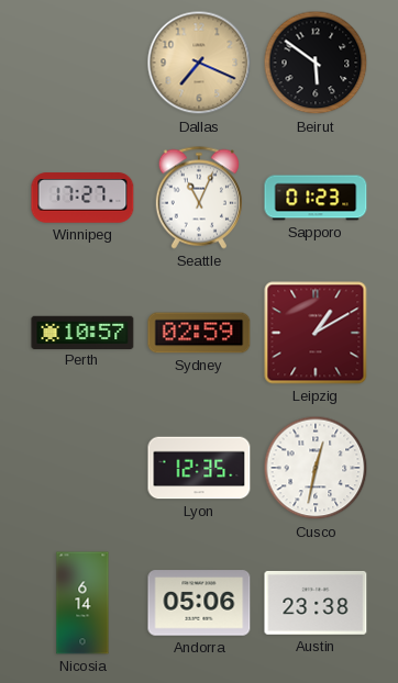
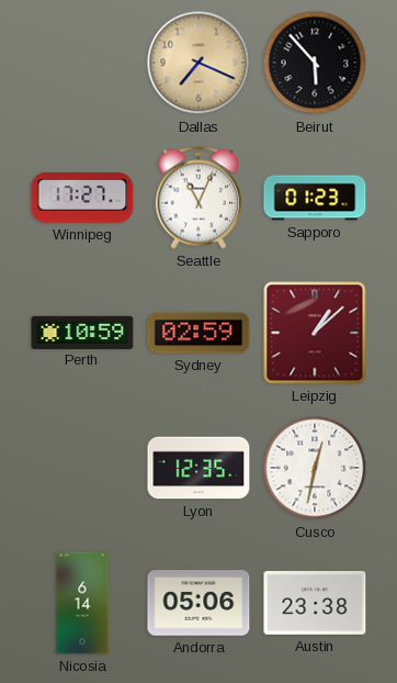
Beirut: 5:51 -> 5:53 (315, 63)
Perth: 10:57 -> 10:59 (82, 332)
Leipzig: 1:10 -> 1:08 (315, 333)
